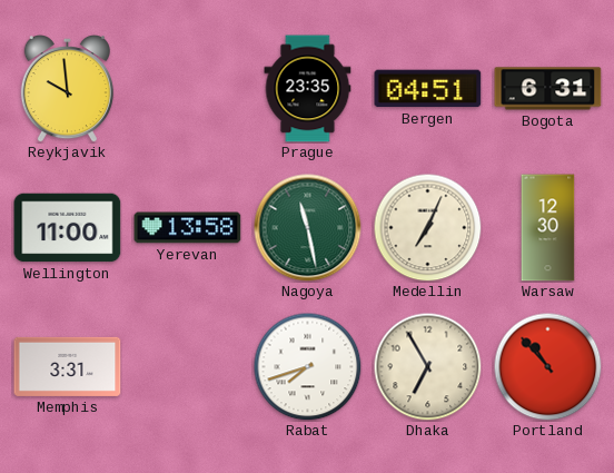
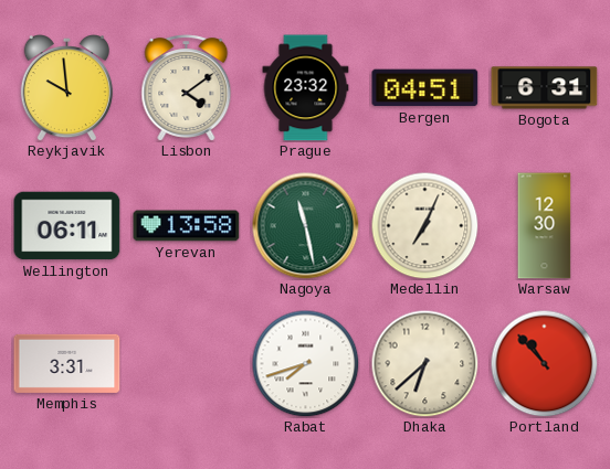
Lisbon: none -> 4:09 (187, 88)
Prague: 23:35 -> 23:32 (306, 88)
Wellington: 11:00 -> 06:11 (67, 226)
Dhaka: 6:55 -> 6:38 (424, 363)
